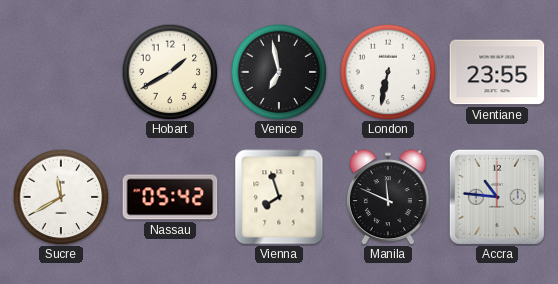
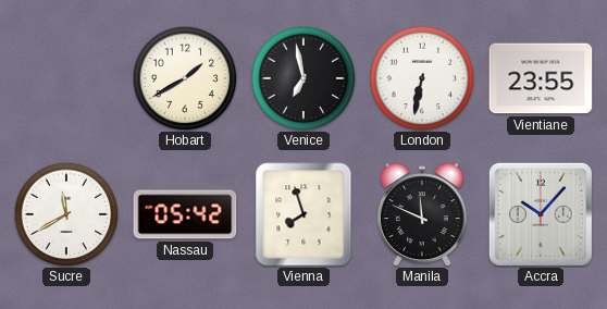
Accra: 10:46 -> 10:07 (541, 214)
